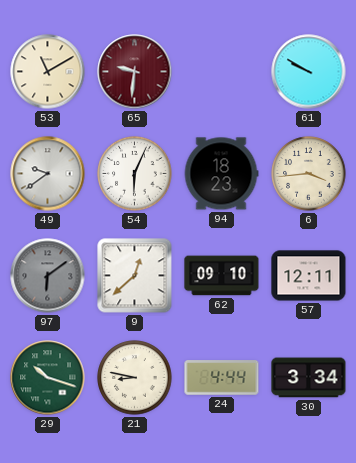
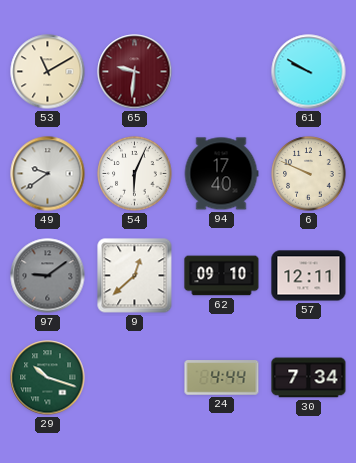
94: 18:23 -> 17:40 (221, 174)
6: 3:44 -> 9:49 (309, 174)
97: 6:09 -> 9:09 (48, 276)
21: 8:47 -> none (135, 378)
30: 3:34 -> 7:34 (309, 378)
